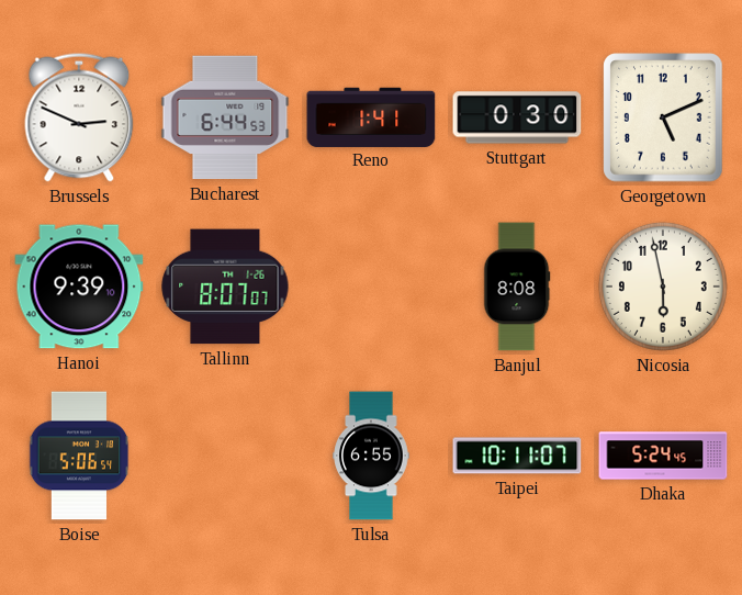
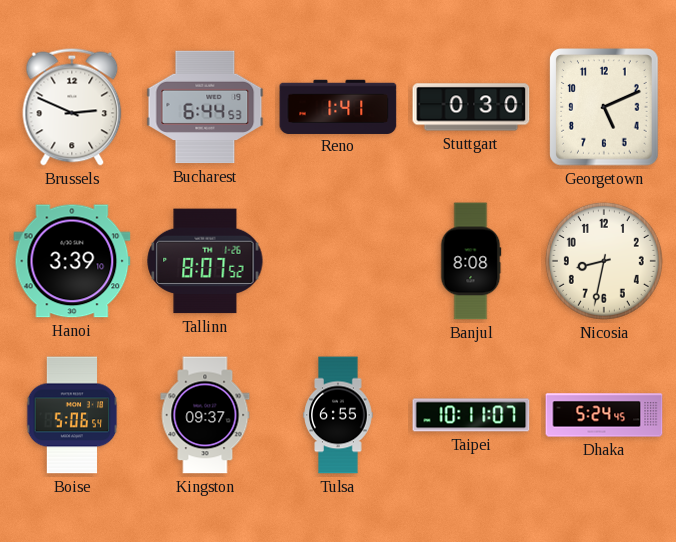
Hanoi: 9:39 -> 3:39 (72, 261)
Tallinn: 8:07:07 -> 8:07:52 (205, 261)
Nicosia: 5:58 -> 8:32 (604, 261)
Kingston: none -> 09:37 (205, 415)
